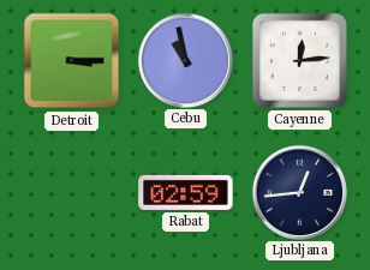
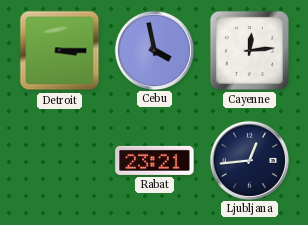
Cebu: 10:58 -> 3:58 (154, 50)
Rabat: 02:59 -> 23:21 (155, 160)
